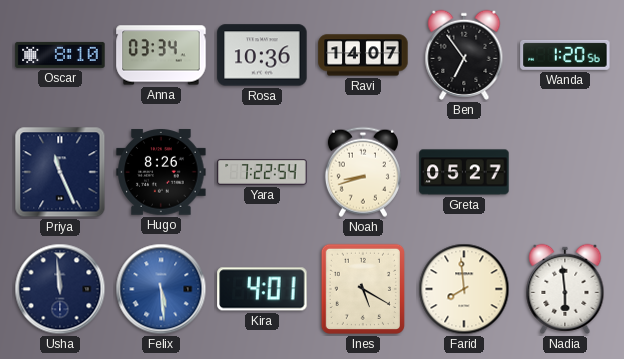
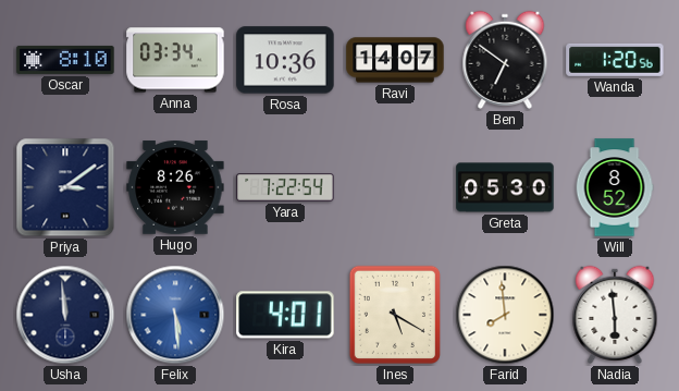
Ben: 6:54 -> 6:51 (505, 60)
Priya: 11:26 -> 3:09 (65, 187)
Noah: 8:42 -> none (363, 172)
Greta: 05:27 -> 05:30 (505, 187)
Will: none -> 8:52 (615, 187)
